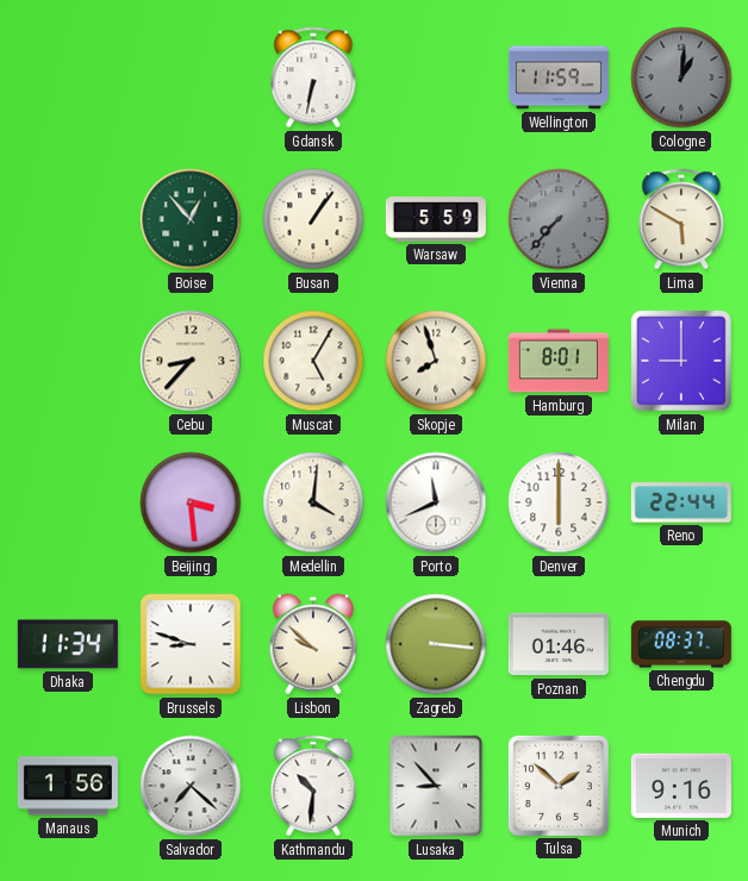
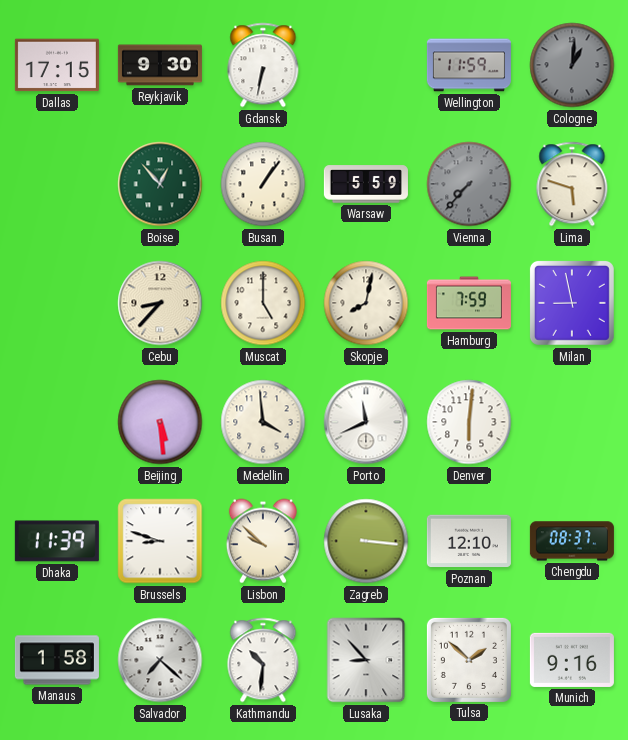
Dallas: none -> 17:15 (57, 65)
Reykjavik: none -> 9:30 (160, 65)
Lima: 5:50 -> 5:48 (572, 184)
Muscat: 5:05 -> 5:00 (263, 303)
Skopje: 7:57 -> 8:02 (366, 303)
Hamburg: 8:01 -> 7:59 (469, 303)
Milan: 9:00 -> 8:58 (572, 303)
Beijing: 3:29 -> 5:29 (160, 422)
Medellin: 4:01 -> 3:59 (263, 422)
Denver: 6:00 -> 6:01 (469, 422)
Reno: 22:44 -> none (681, 502)
Dhaka: 11:34 -> 11:39 (57, 541)
Poznan: 01:46 -> 12:10 (469, 541)
Manaus: 1:56 -> 1:58 (57, 660)
